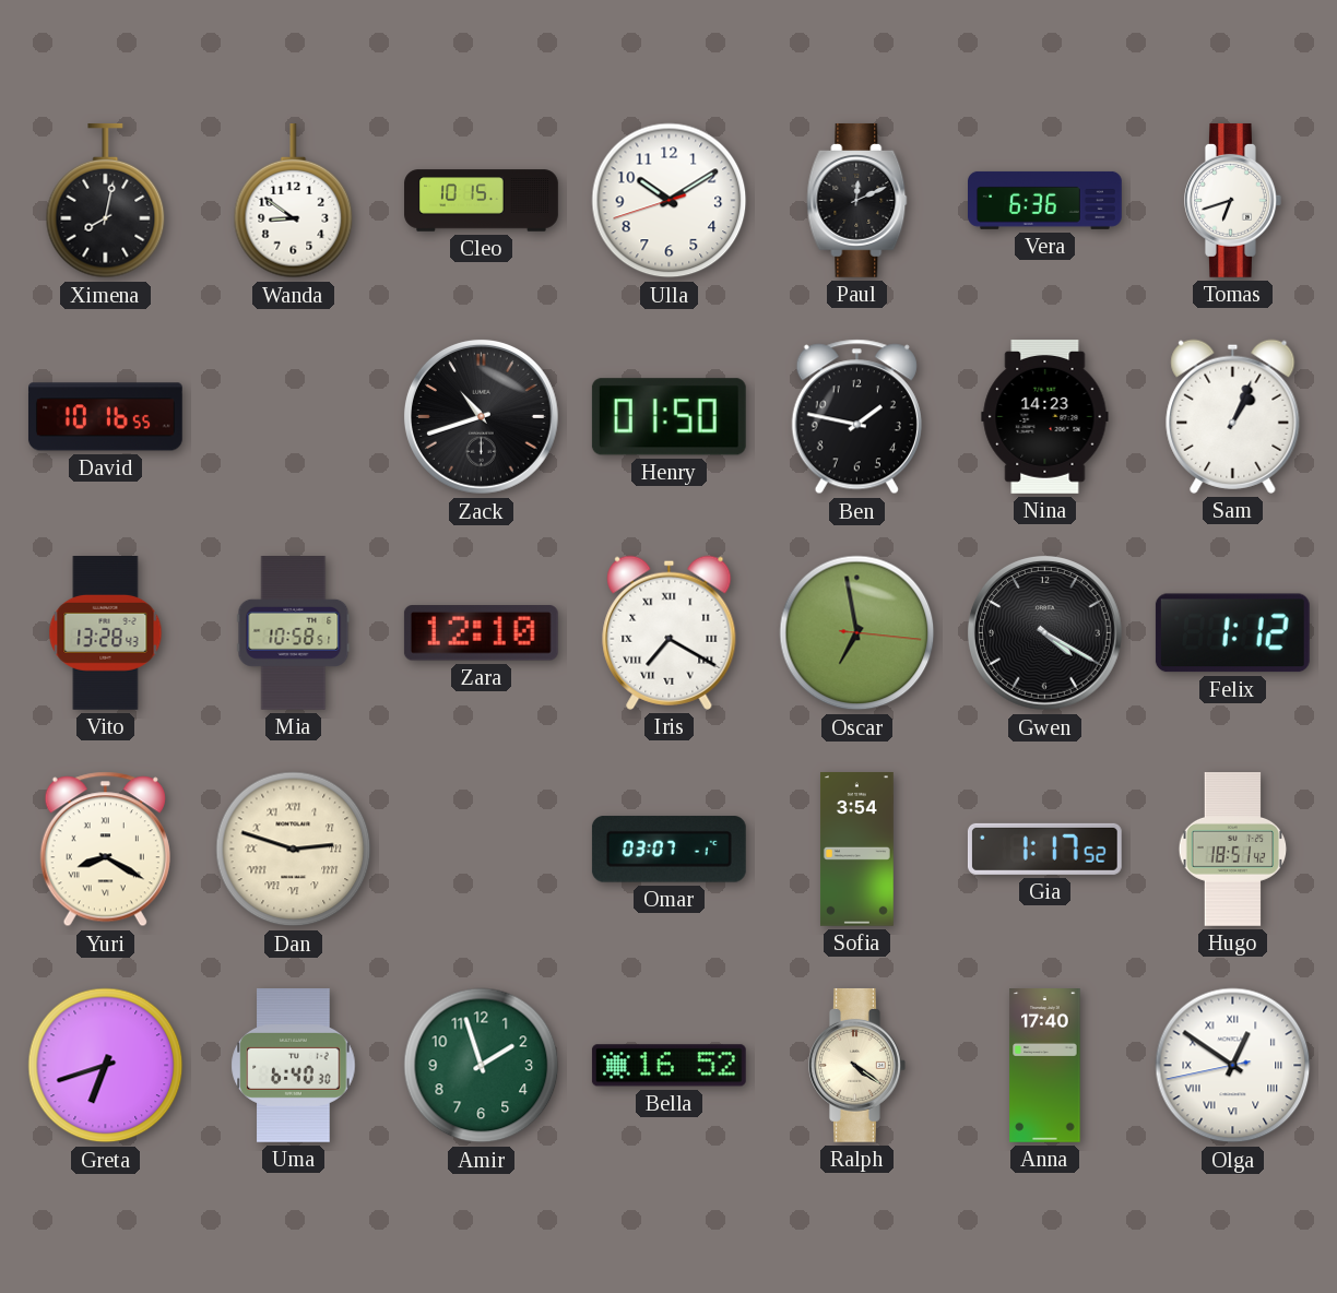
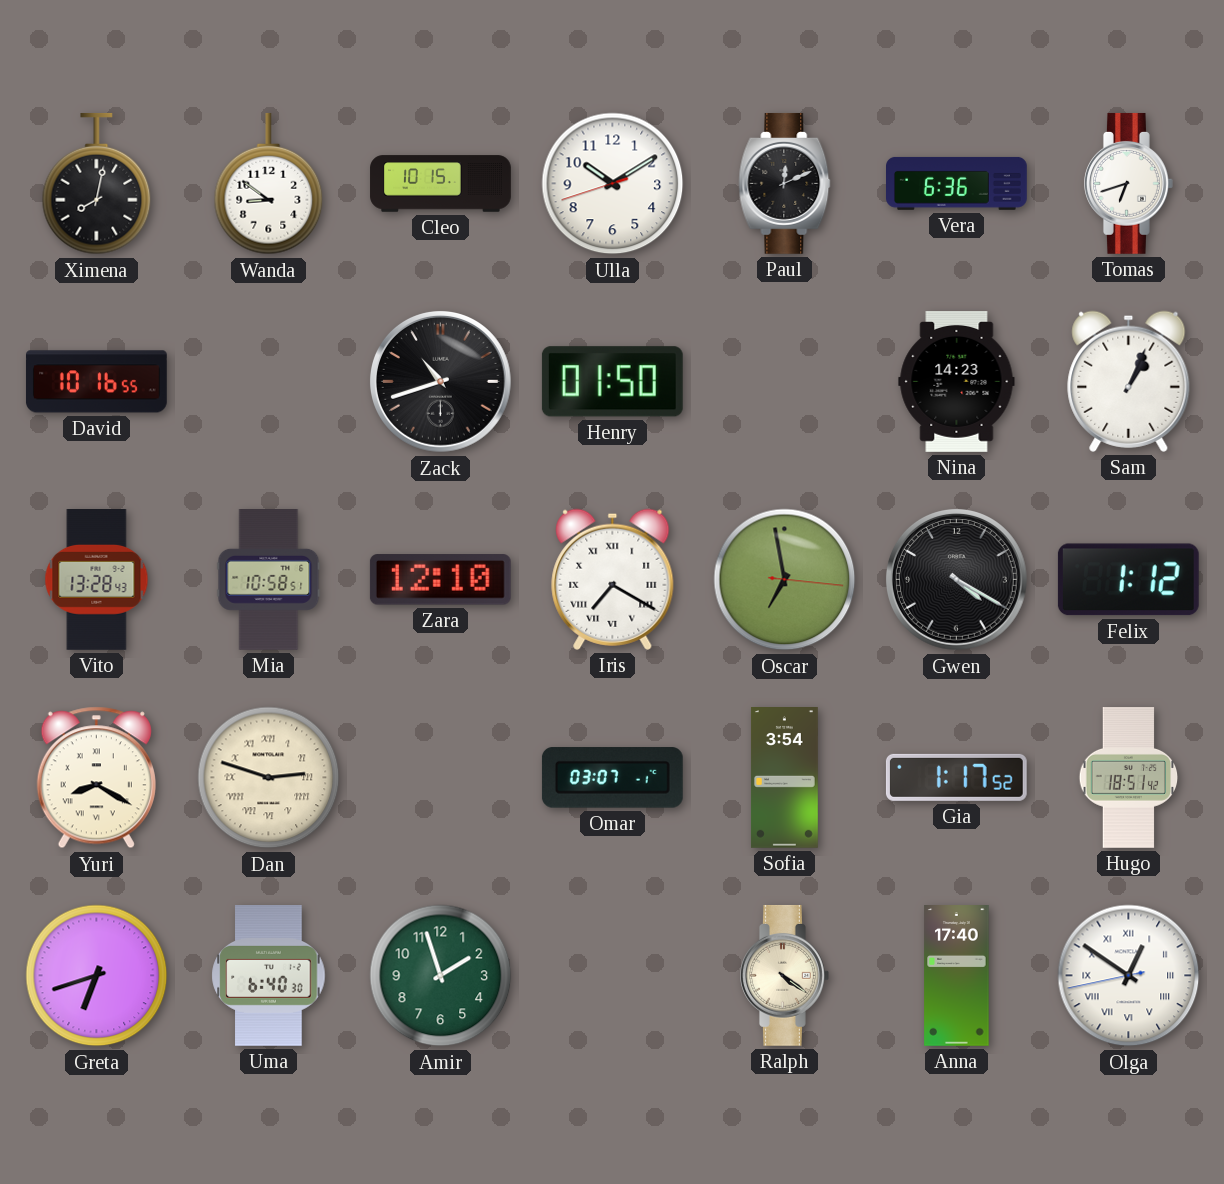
Ben: 1:47 -> none (856, 417)
Bella: 16:52 -> none (668, 1066)
